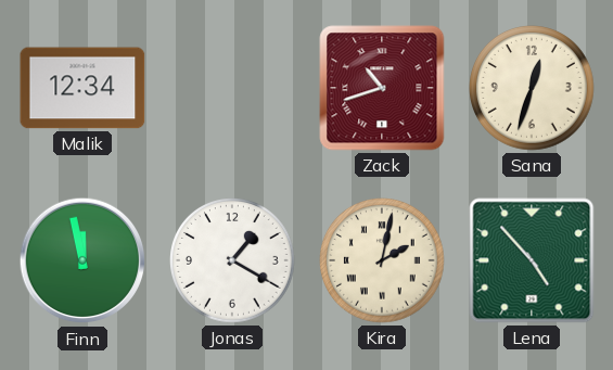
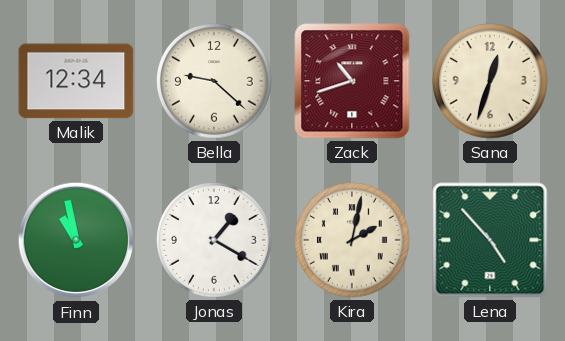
Bella: none -> 9:22 (215, 82)
Finn: 11:58 -> 10:58 (76, 240)
